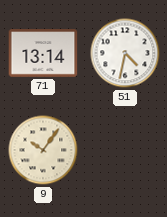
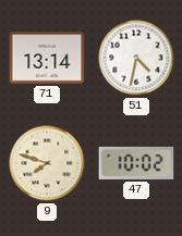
9: 10:06 -> 7:48 (47, 163)
47: none -> 10:02 (136, 163)
